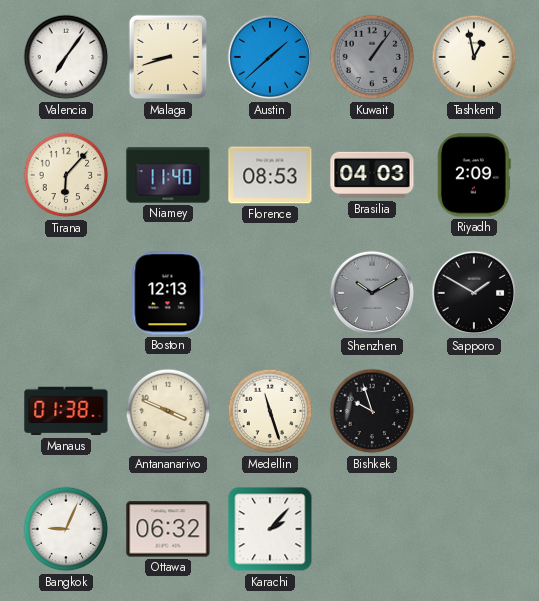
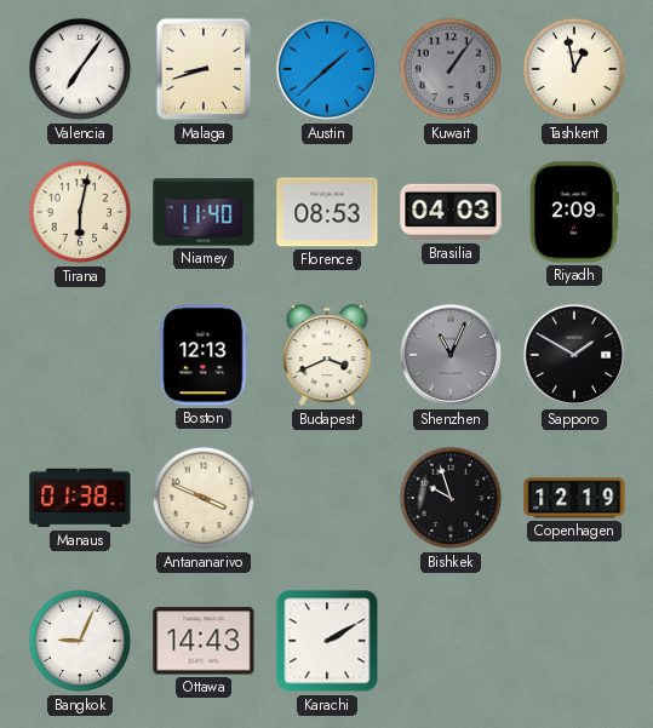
Tirana: 6:07 -> 6:02 (80, 212)
Budapest: none -> 3:41 (327, 356)
Shenzhen: 10:10 -> 11:04 (451, 355)
Medellin: 11:27 -> none (270, 411)
Copenhagen: none -> 12:19 (574, 498)
Ottawa: 06:32 -> 14:43 (204, 641)
Karachi: 2:07 -> 2:10 (327, 641)
